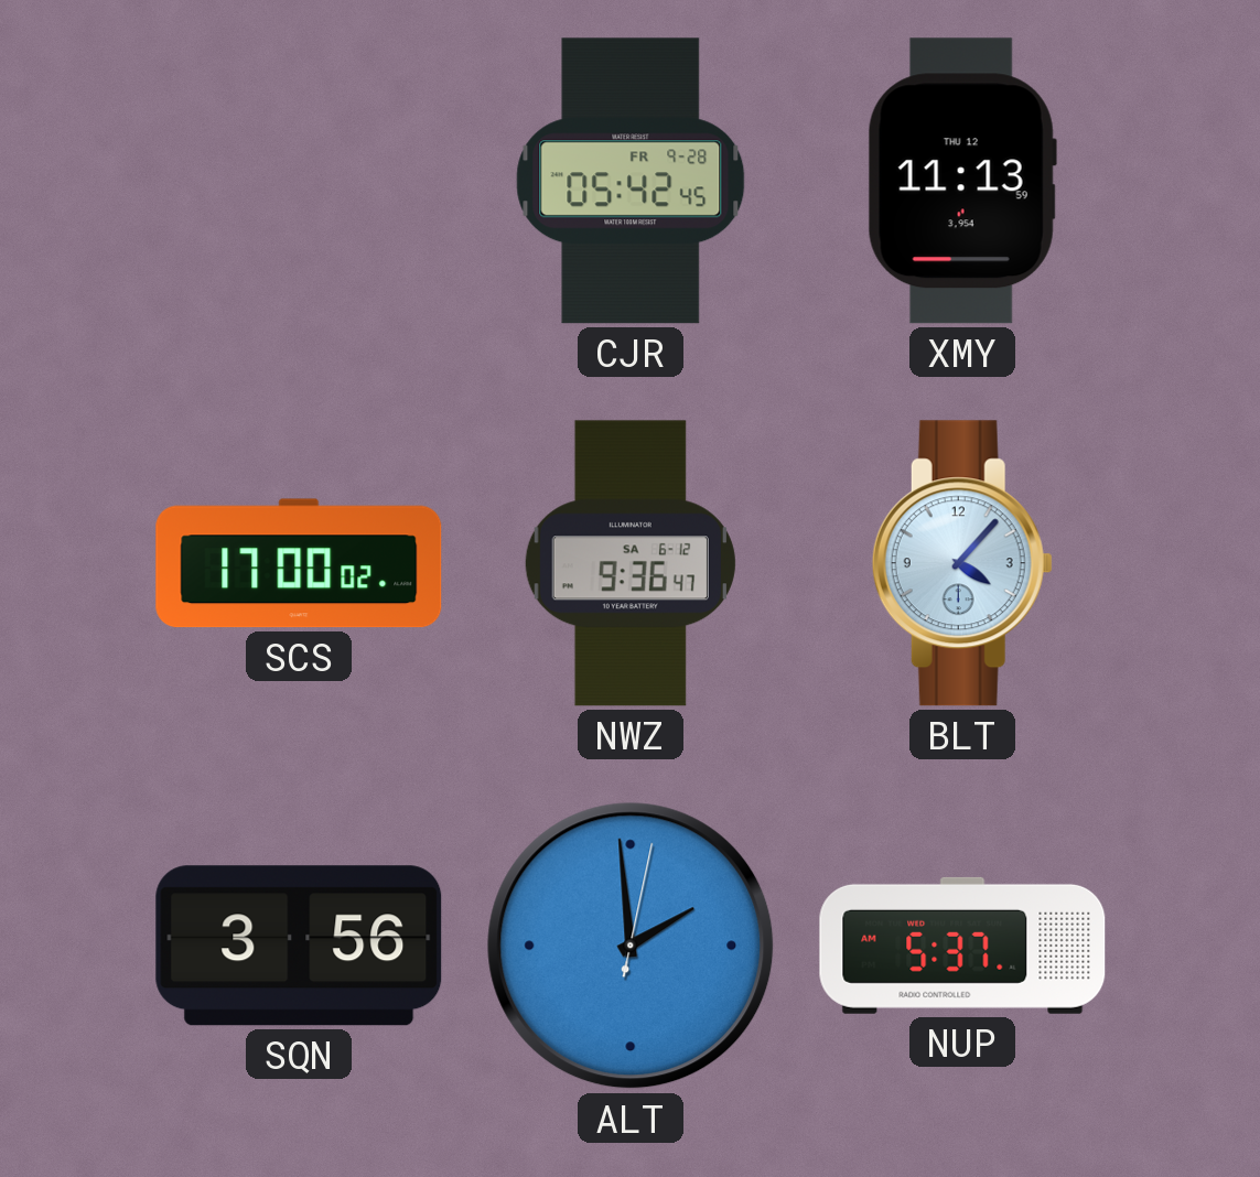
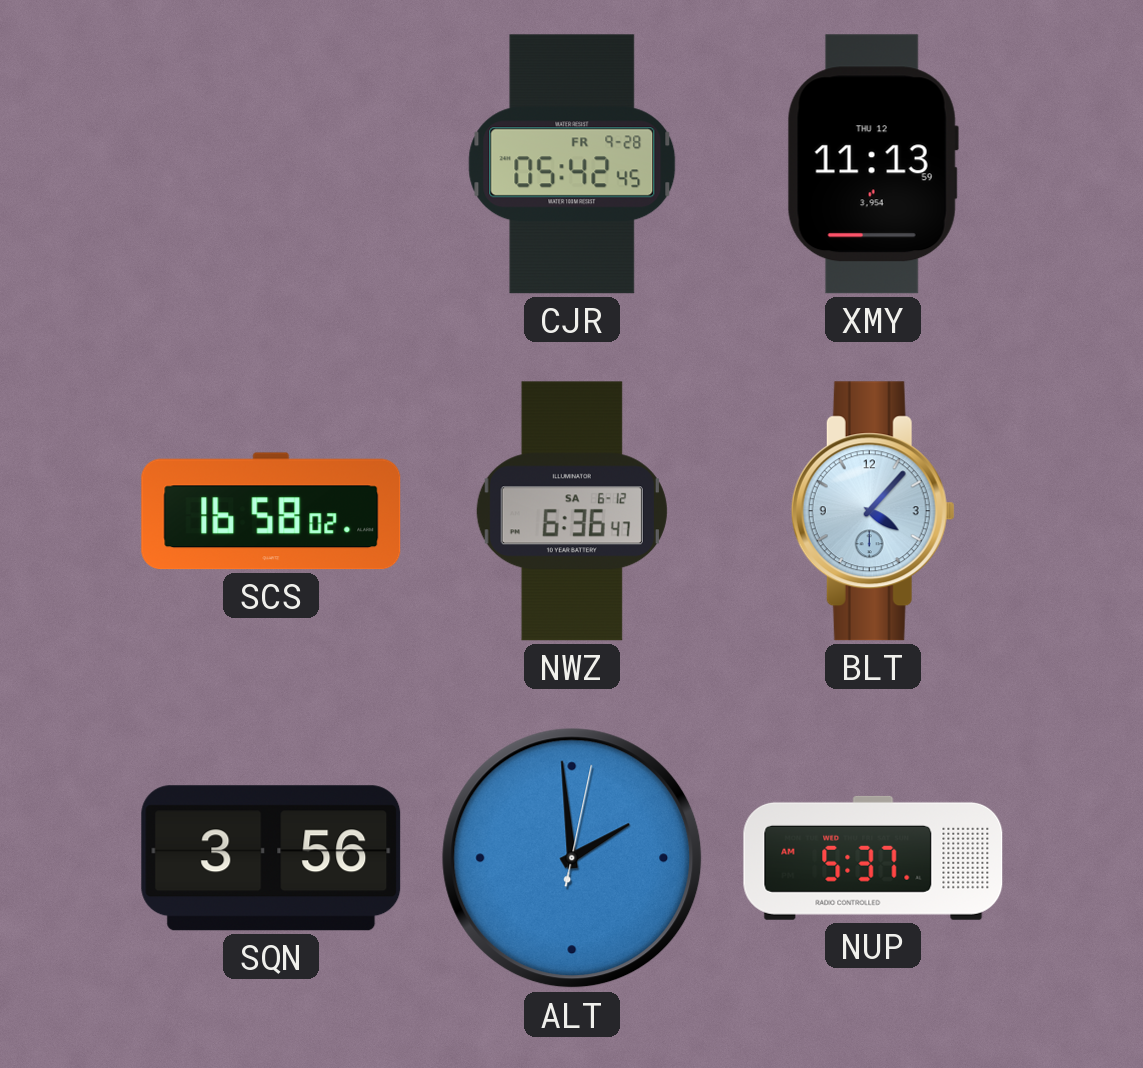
SCS: 17:00 -> 16:58 (271, 511)
NWZ: 9:36 -> 6:36 (572, 511)
